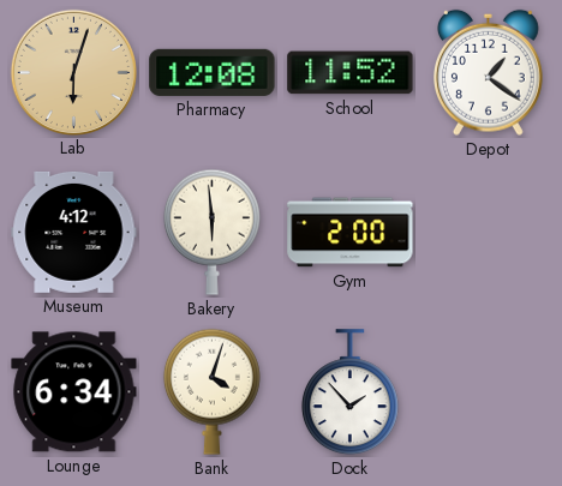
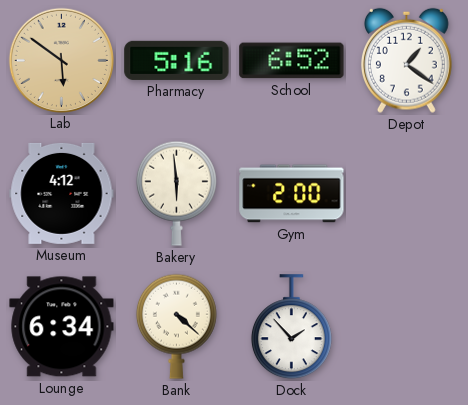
Lab: 6:03 -> 5:51 (61, 60)
Pharmacy: 12:08 -> 5:16 (177, 60)
School: 11:52 -> 6:52 (292, 61)
Bank: 4:03 -> 4:22 (176, 326)
